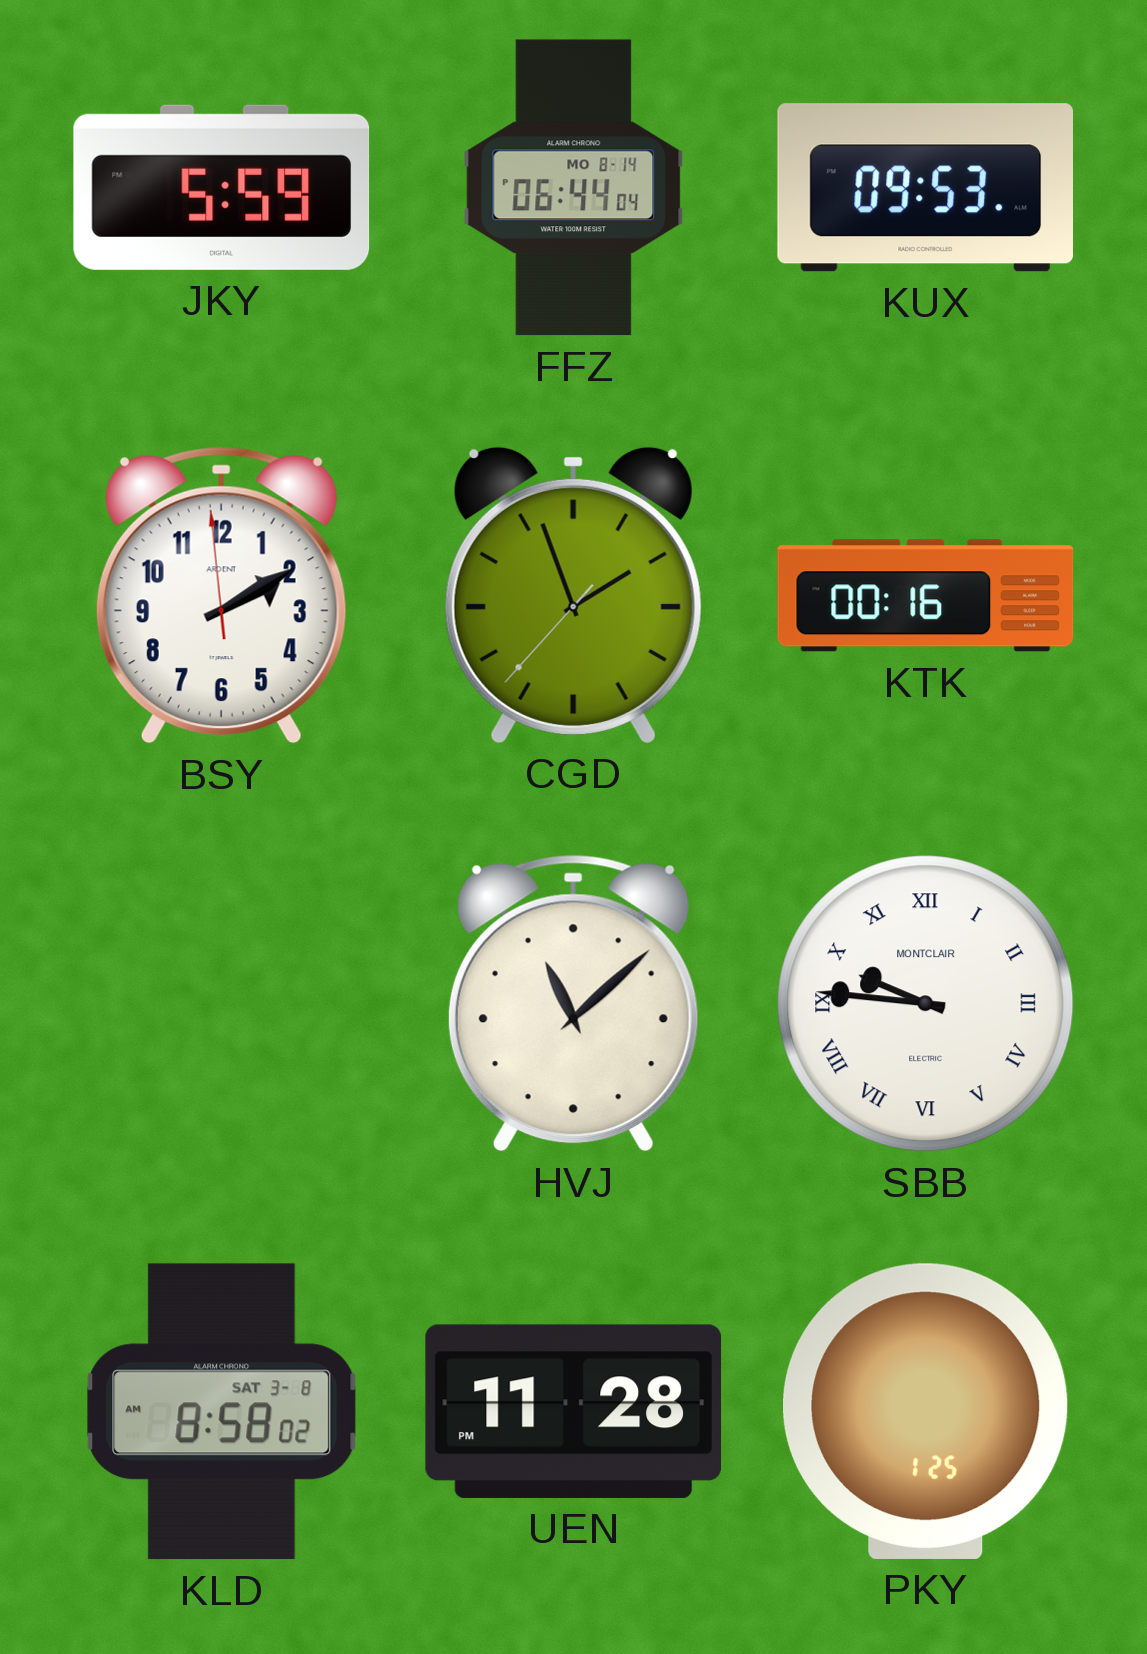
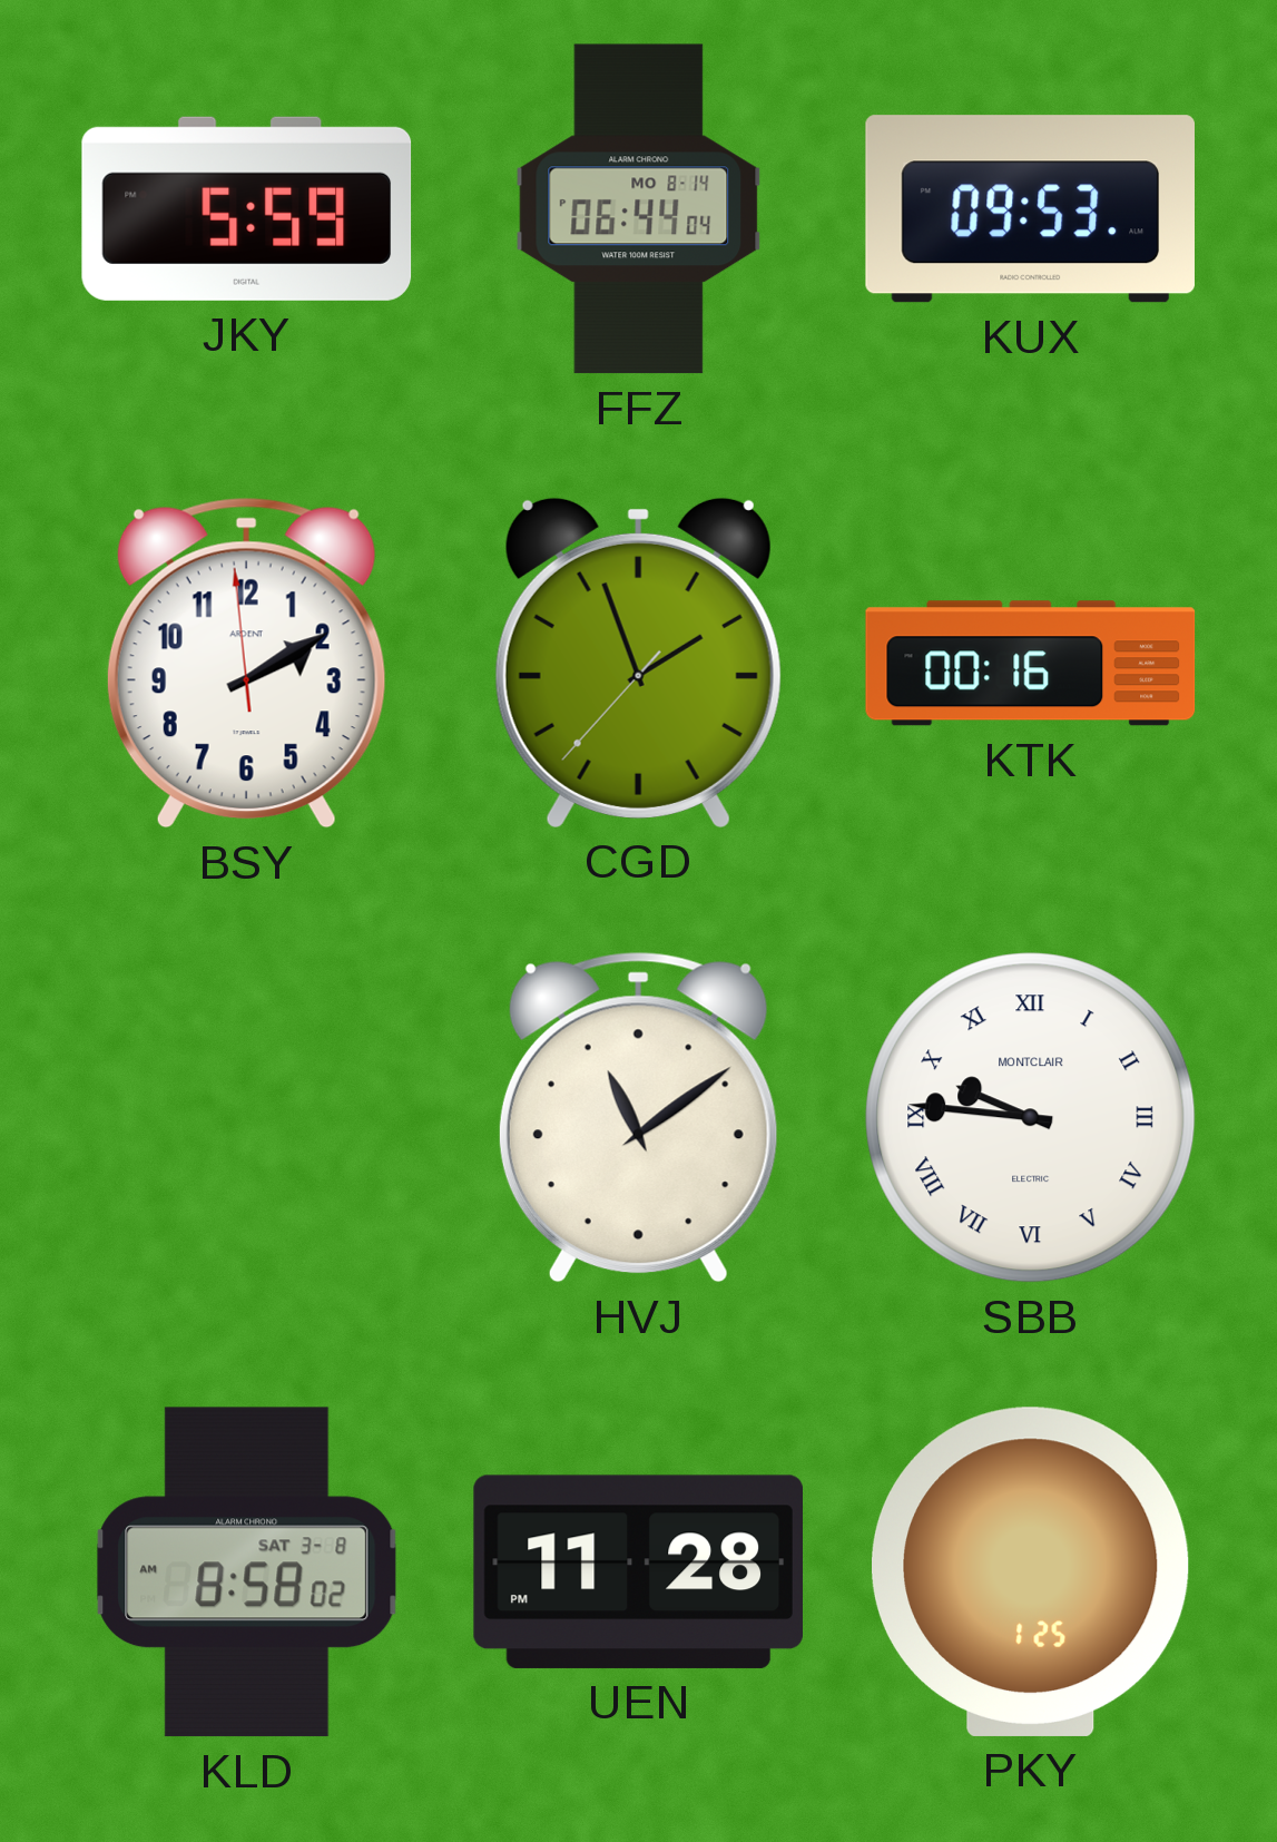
HVJ: 11:08 -> 11:09 (638, 1117)
